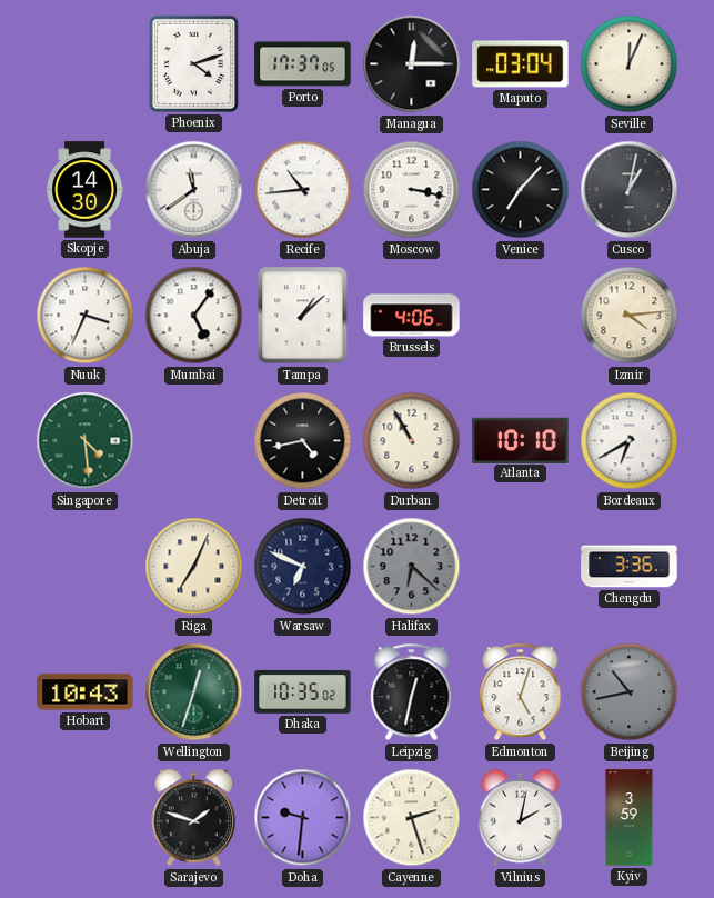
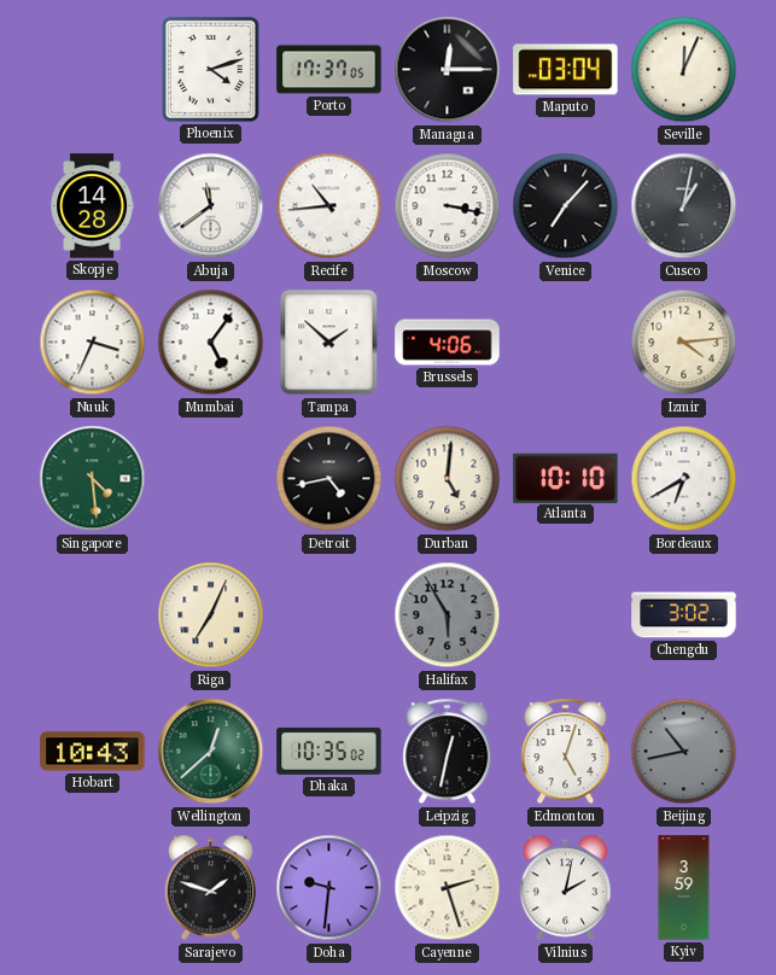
Skopje: 14:30 -> 14:28 (92, 206)
Tampa: 1:08 -> 1:52 (329, 343)
Durban: 10:55 -> 5:01 (448, 479)
Warsaw: 6:49 -> none (303, 567)
Halifax: 6:22 -> 5:55 (448, 615)
Chengdu: 3:36 -> 3:02 (684, 615)
Wellington: 12:33 -> 12:38 (211, 752)
